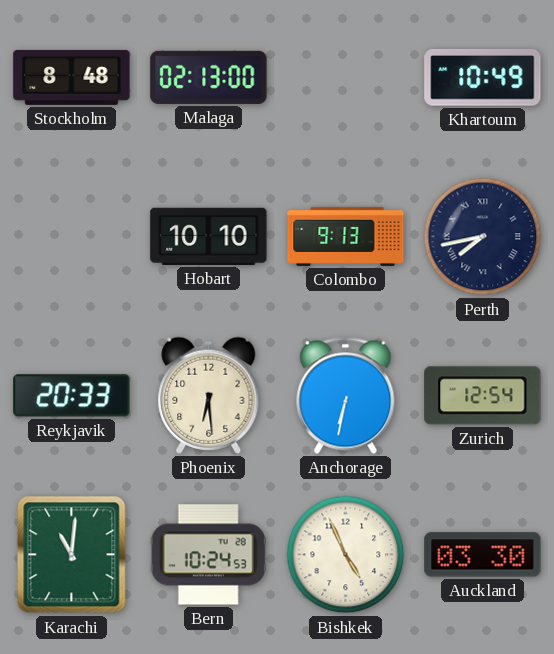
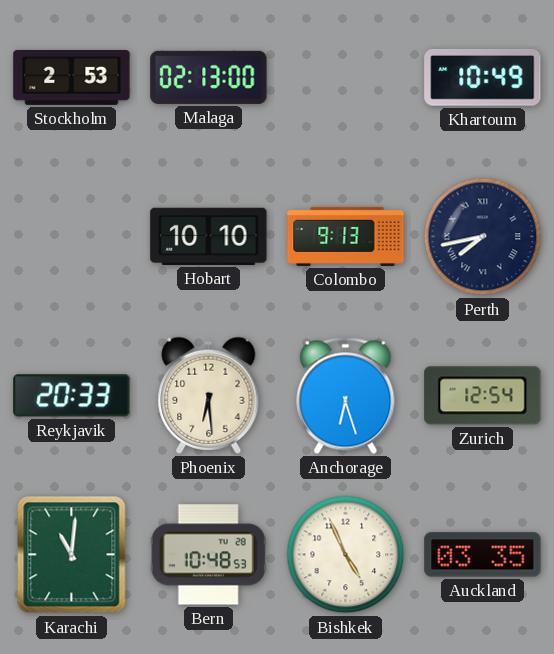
Stockholm: 8:48 -> 2:53 (72, 77)
Anchorage: 6:32 -> 6:27 (346, 395)
Bern: 10:24 -> 10:48 (208, 555)
Auckland: 03:30 -> 03:35 (483, 555)
